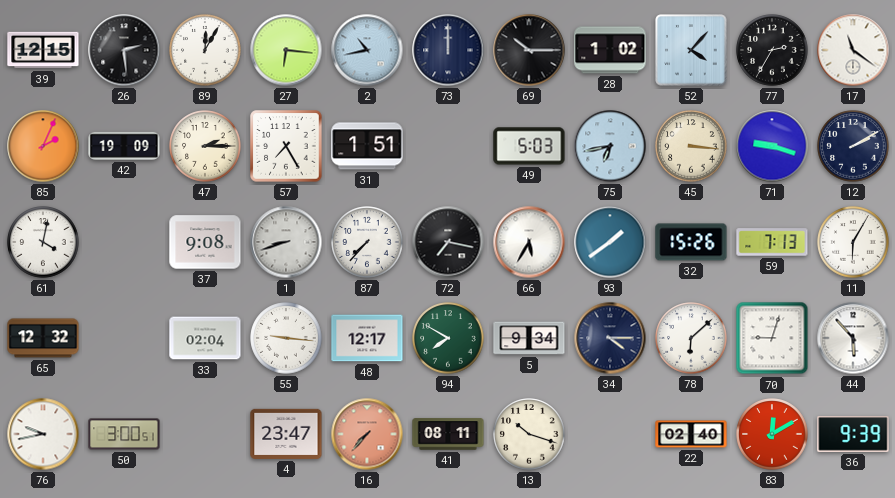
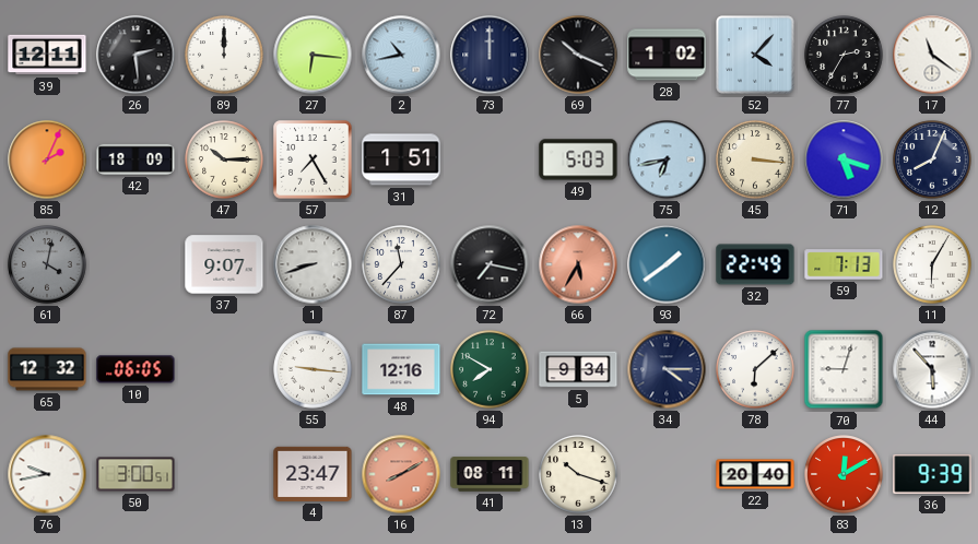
39: 12:15 -> 12:11 (47, 55)
89: 12:05 -> 12:00 (224, 55)
69: 10:15 -> 10:19 (578, 55)
42: 19:09 -> 18:09 (135, 159)
47: 2:15 -> 10:15 (224, 159)
71: 9:18 -> 5:18 (844, 159)
12: 2:10 -> 8:04 (932, 159)
61 dial: white -> grey (47, 264)
37: 9:08 -> 9:07 (224, 264)
87: 7:37 -> 11:37 (401, 264)
66 dial: white -> salmon (578, 264)
32: 15:26 -> 22:49 (755, 264)
10: none -> 06:05 (135, 369)
33: 02:04 -> none (205, 338)
48: 12:17 -> 12:16 (401, 369)
16: 7:37 -> 8:10 (401, 474)
22: 02:40 -> 20:40 (755, 474)
